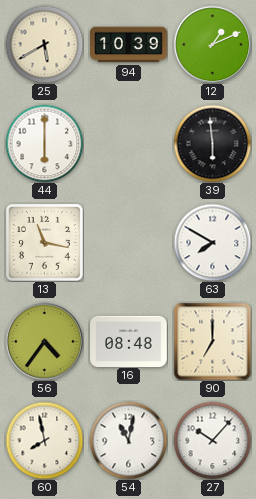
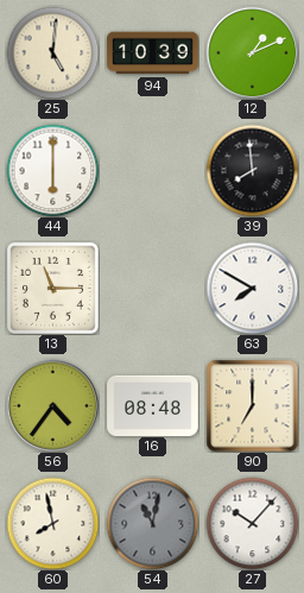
25: 5:40 -> 5:01 (52, 52)
39: 5:59 -> 7:59 (252, 170)
13: 11:17 -> 11:15 (52, 288)
54 dial: white -> grey (152, 523)
